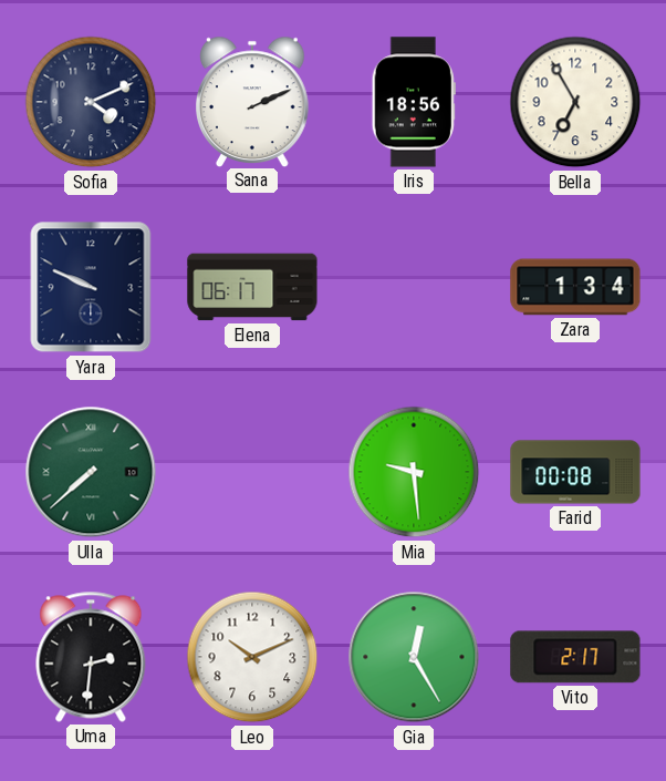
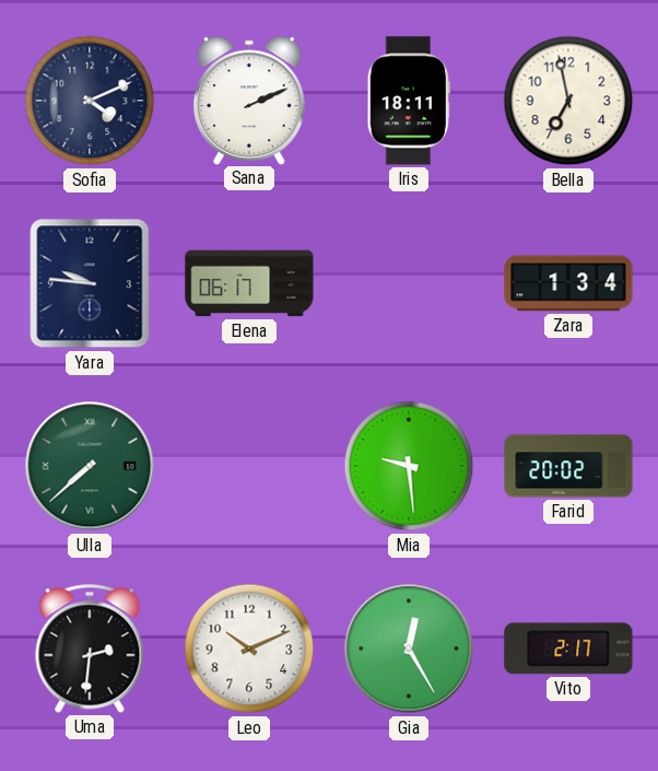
Iris: 18:56 -> 18:11 (409, 101)
Bella: 6:55 -> 6:58 (568, 101)
Yara: 9:49 -> 9:46 (90, 283)
Farid: 00:08 -> 20:02 (568, 466)
